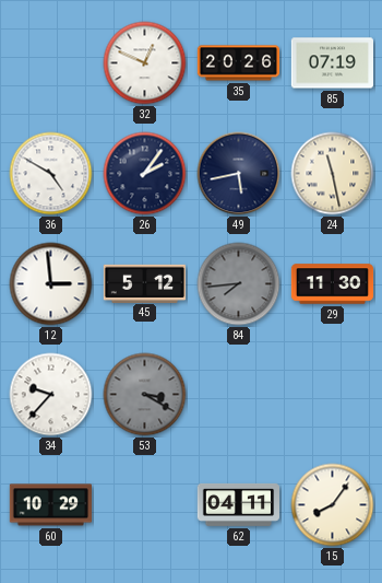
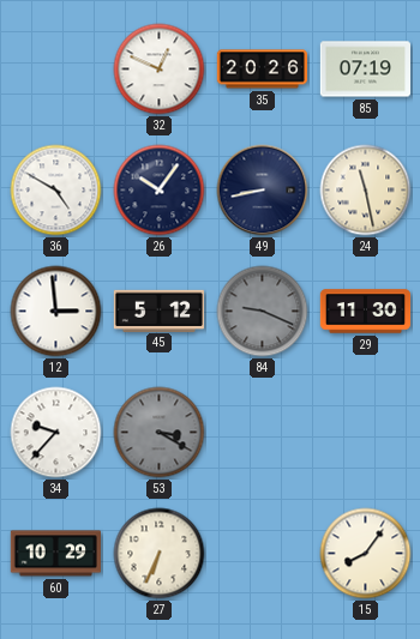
26: 2:06 -> 10:06 (160, 191)
49: 5:43 -> 8:43 (263, 191)
84: 7:44 -> 9:19 (263, 312)
27: none -> 6:34 (160, 554)
62: 04:11 -> none (239, 504)
